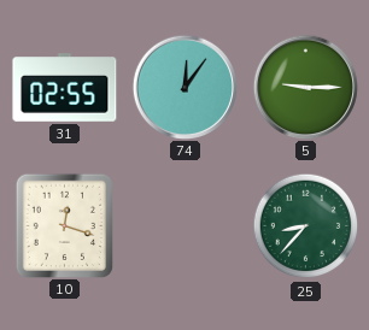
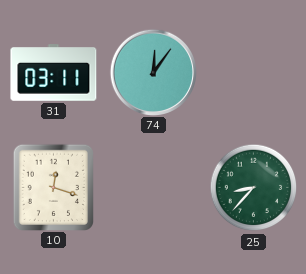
31: 02:55 -> 03:11 (54, 73)
5: 9:15 -> none (305, 87)
